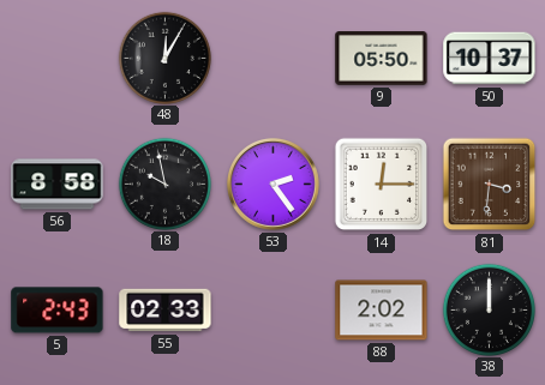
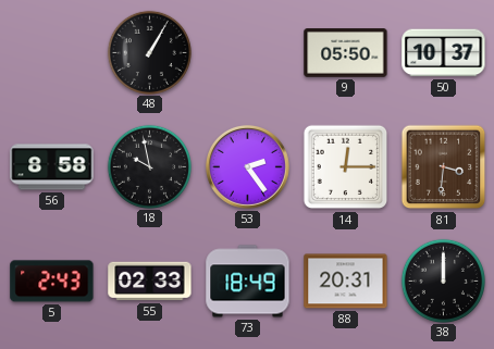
48: 12:05 -> 1:05 (149, 52)
73: none -> 18:49 (248, 282)
88: 2:02 -> 20:31 (346, 282)
